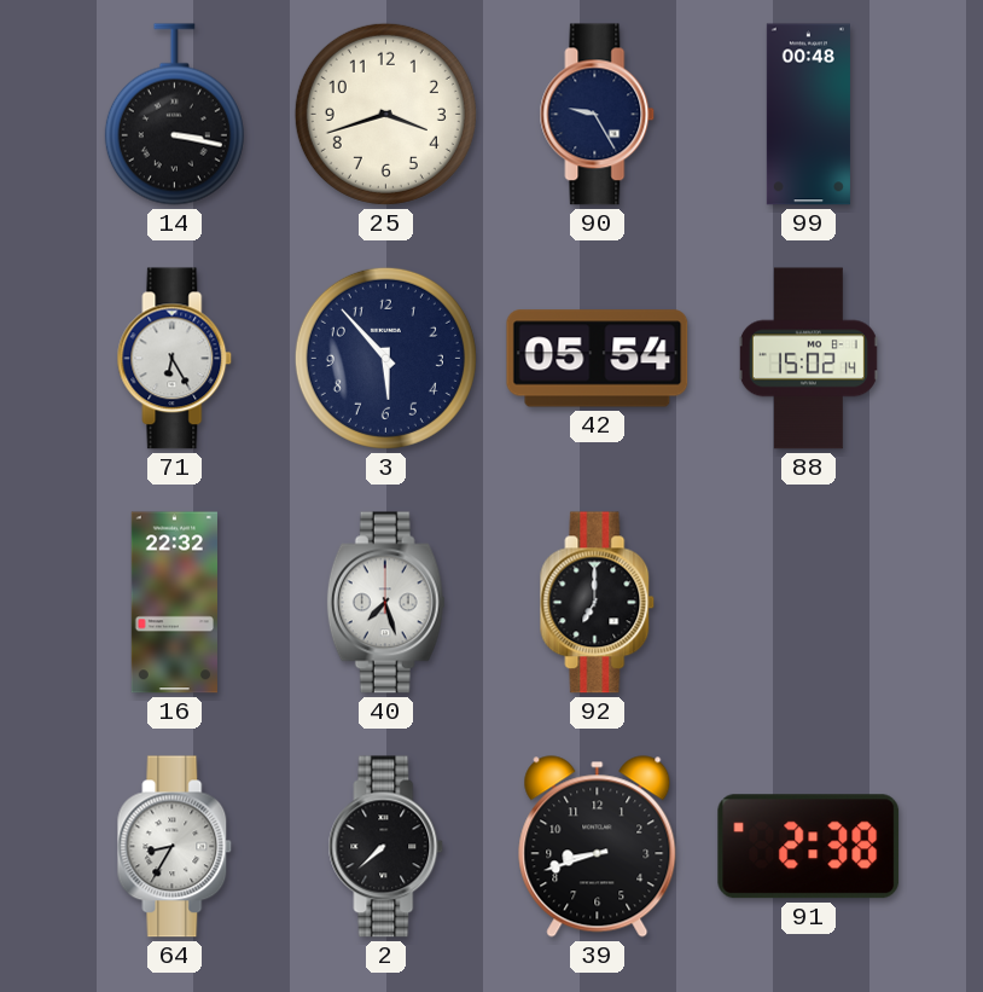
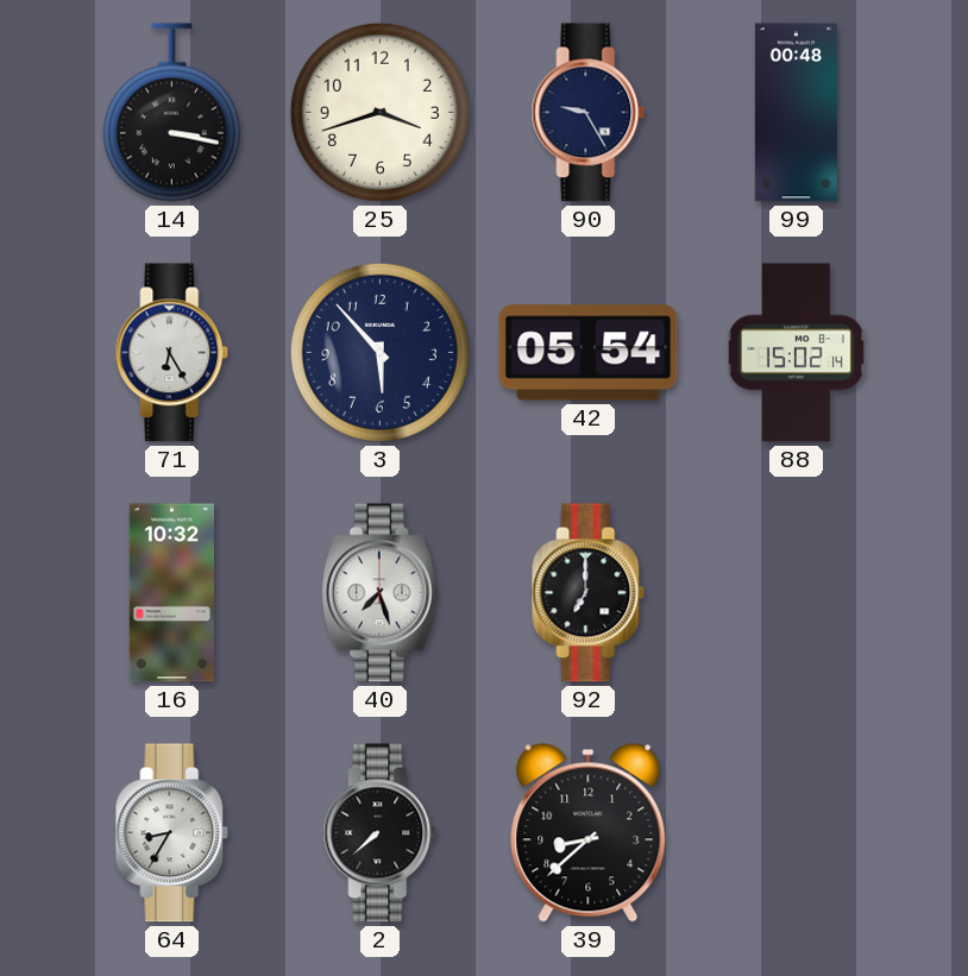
16: 22:32 -> 10:32 (171, 593)
39: 8:42 -> 8:38 (589, 833)
91: 2:38 -> none (809, 847)
